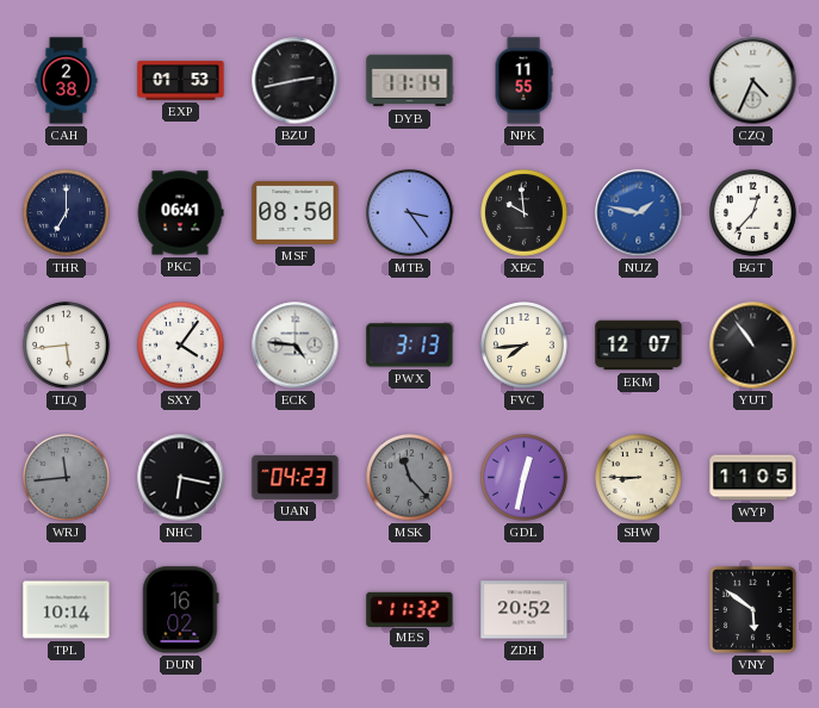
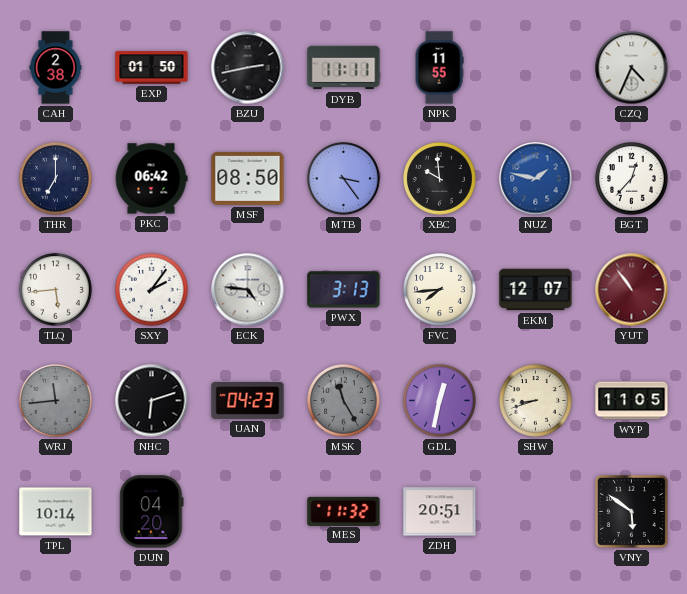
EXP: 01:53 -> 01:50 (152, 68)
DYB: 11:14 -> 11:11 (344, 68)
PKC: 06:41 -> 06:42 (151, 179)
SXY: 4:06 -> 2:06 (152, 290)
YUT dial: black -> burgundy (632, 290)
NHC: 6:17 -> 6:12 (152, 401)
MSK: 11:23 -> 11:25 (344, 401)
SHW: 8:45 -> 8:42 (536, 401)
DUN: 16:02 -> 04:20 (152, 512)
ZDH: 20:52 -> 20:51 (440, 512)
